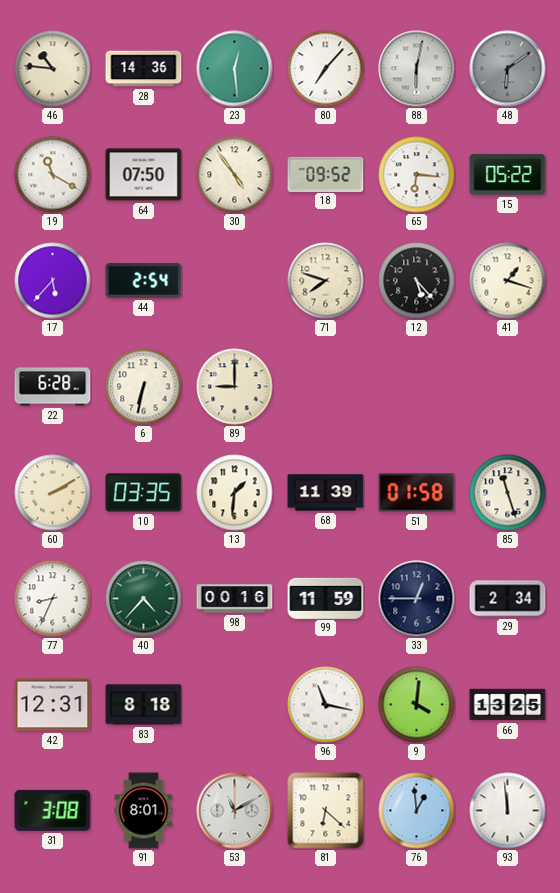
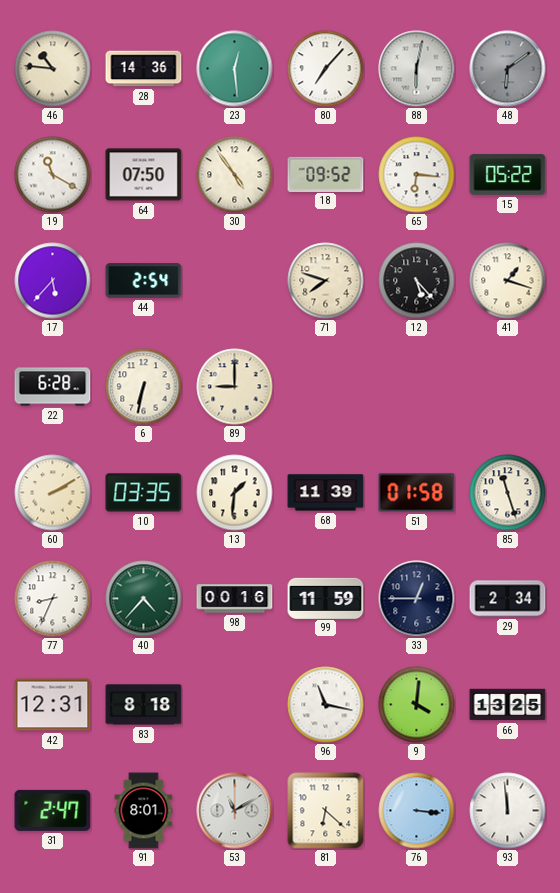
31: 3:08 -> 2:47 (53, 810)
76: 12:59 -> 3:16 (417, 811)
